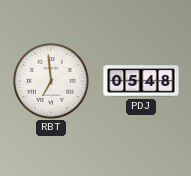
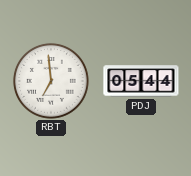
PDJ: 05:48 -> 05:44 (141, 81)
